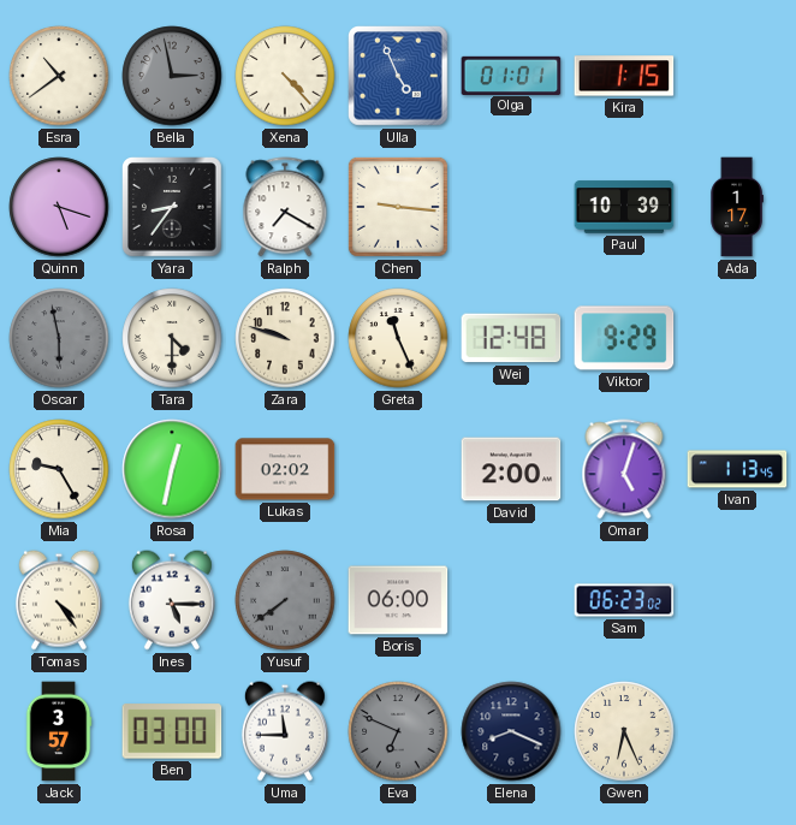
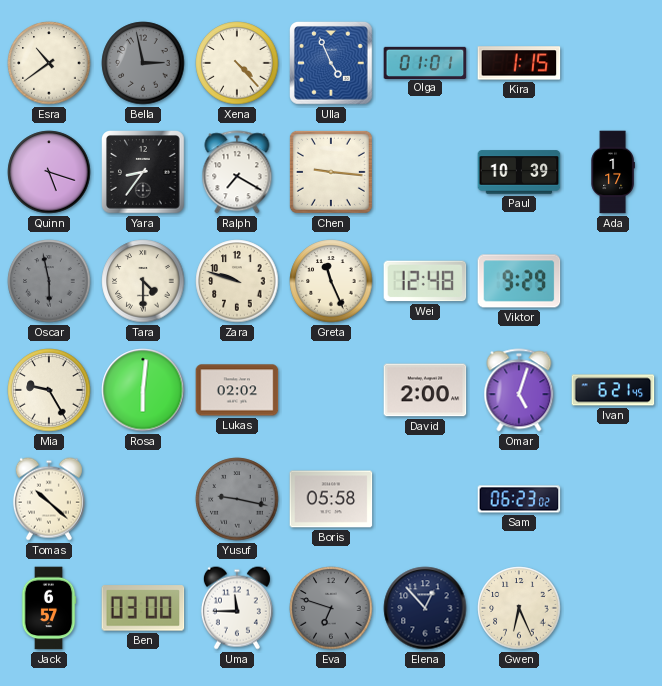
Rosa: 12:32 -> 6:01 (143, 390)
Ivan: 1:13 -> 6:21 (613, 390)
Tomas: 4:24 -> 10:22 (49, 499)
Ines: 5:15 -> none (172, 600)
Yusuf: 7:39 -> 9:17 (237, 499)
Boris: 06:00 -> 05:58 (331, 499)
Jack: 3:57 -> 6:57 (49, 608)
Eva: 6:49 -> 6:48 (331, 608)
Elena: 8:19 -> 12:53 (425, 608)
